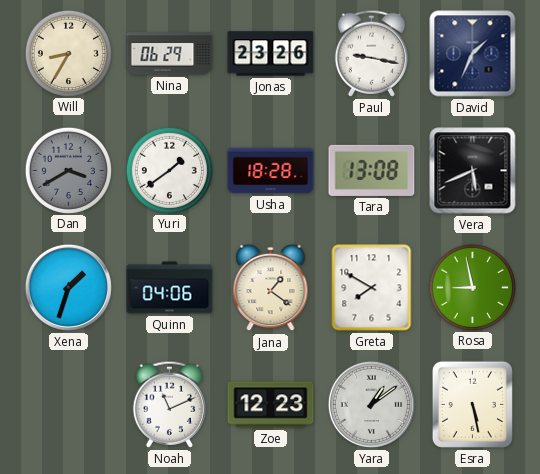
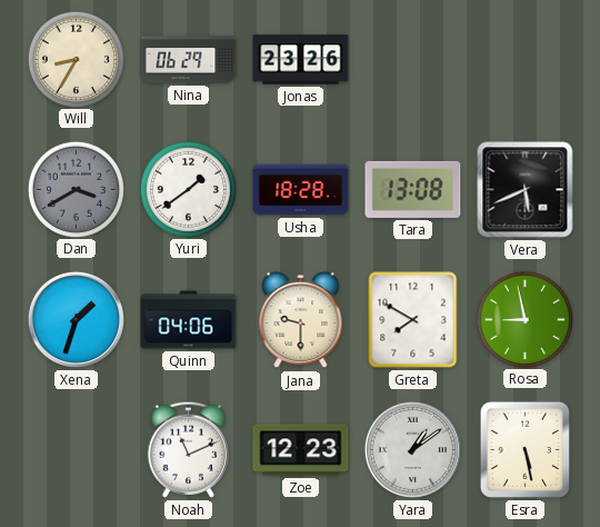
Paul: 9:17 -> none (371, 53)
David: 1:34 -> none (473, 54)
Jana: 1:21 -> 9:30 (301, 320)
